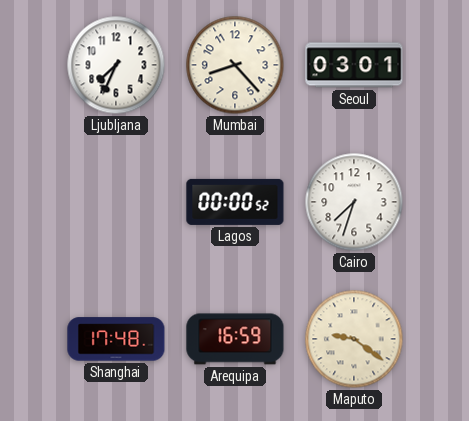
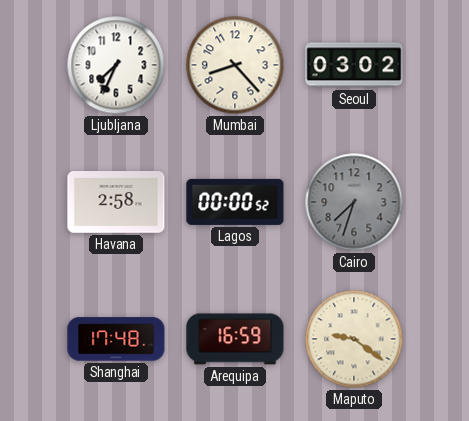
Seoul: 03:01 -> 03:02 (354, 65)
Havana: none -> 2:58 (116, 202)
Cairo dial: white -> grey (354, 202)
